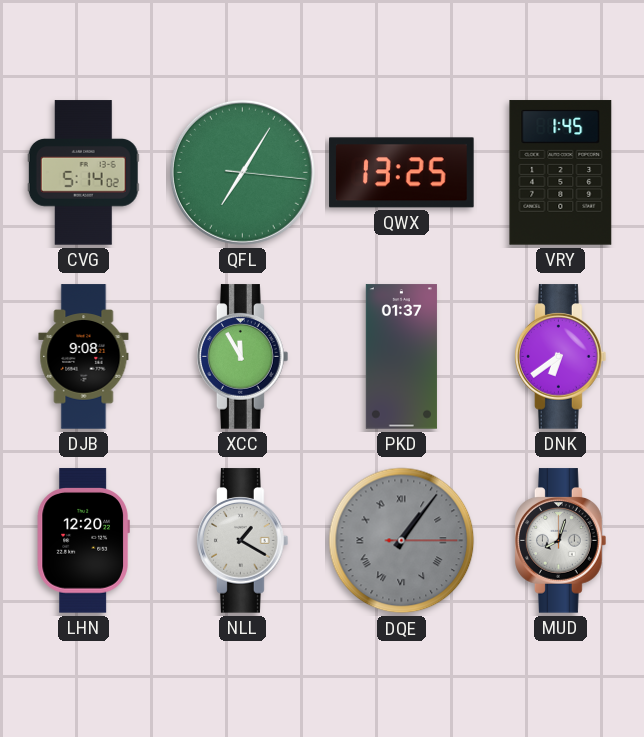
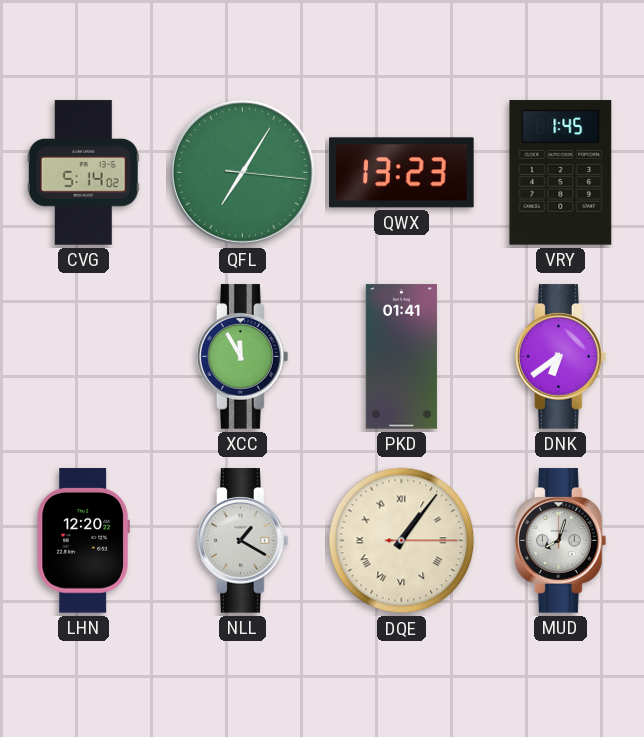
QWX: 13:25 -> 13:23 (402, 173)
DJB: 9:08 -> none (84, 357)
PKD: 01:37 -> 01:41 (401, 357)
DQE dial: grey -> cream (402, 541)
